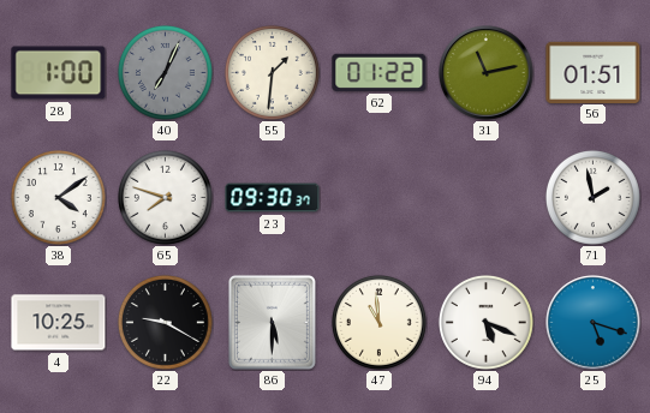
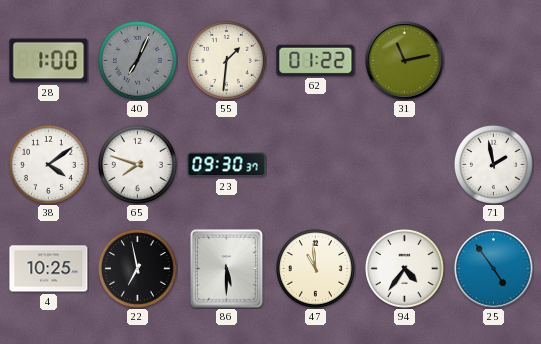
56: 01:51 -> none (594, 72)
22: 9:20 -> 6:58 (137, 268)
94: 5:19 -> 4:36 (404, 268)
25: 5:18 -> 4:54 (494, 269)
